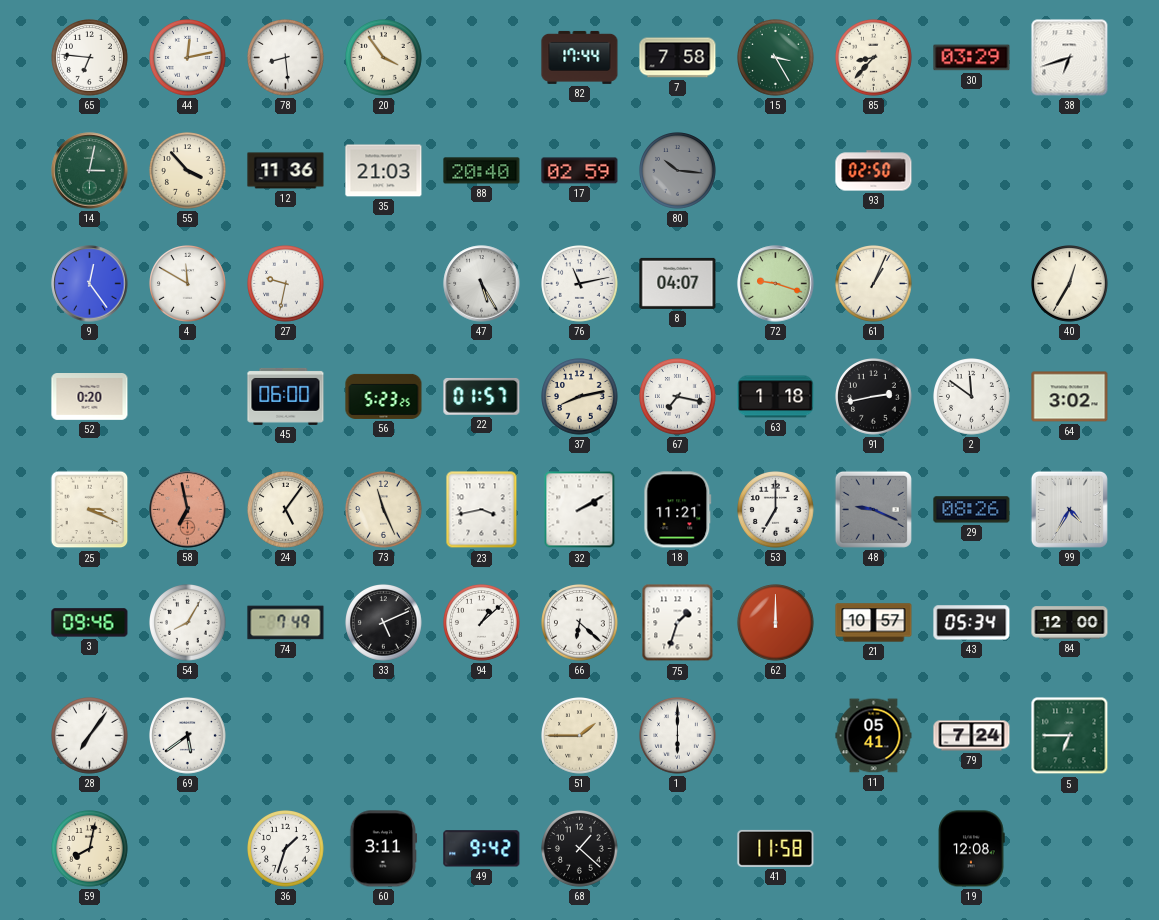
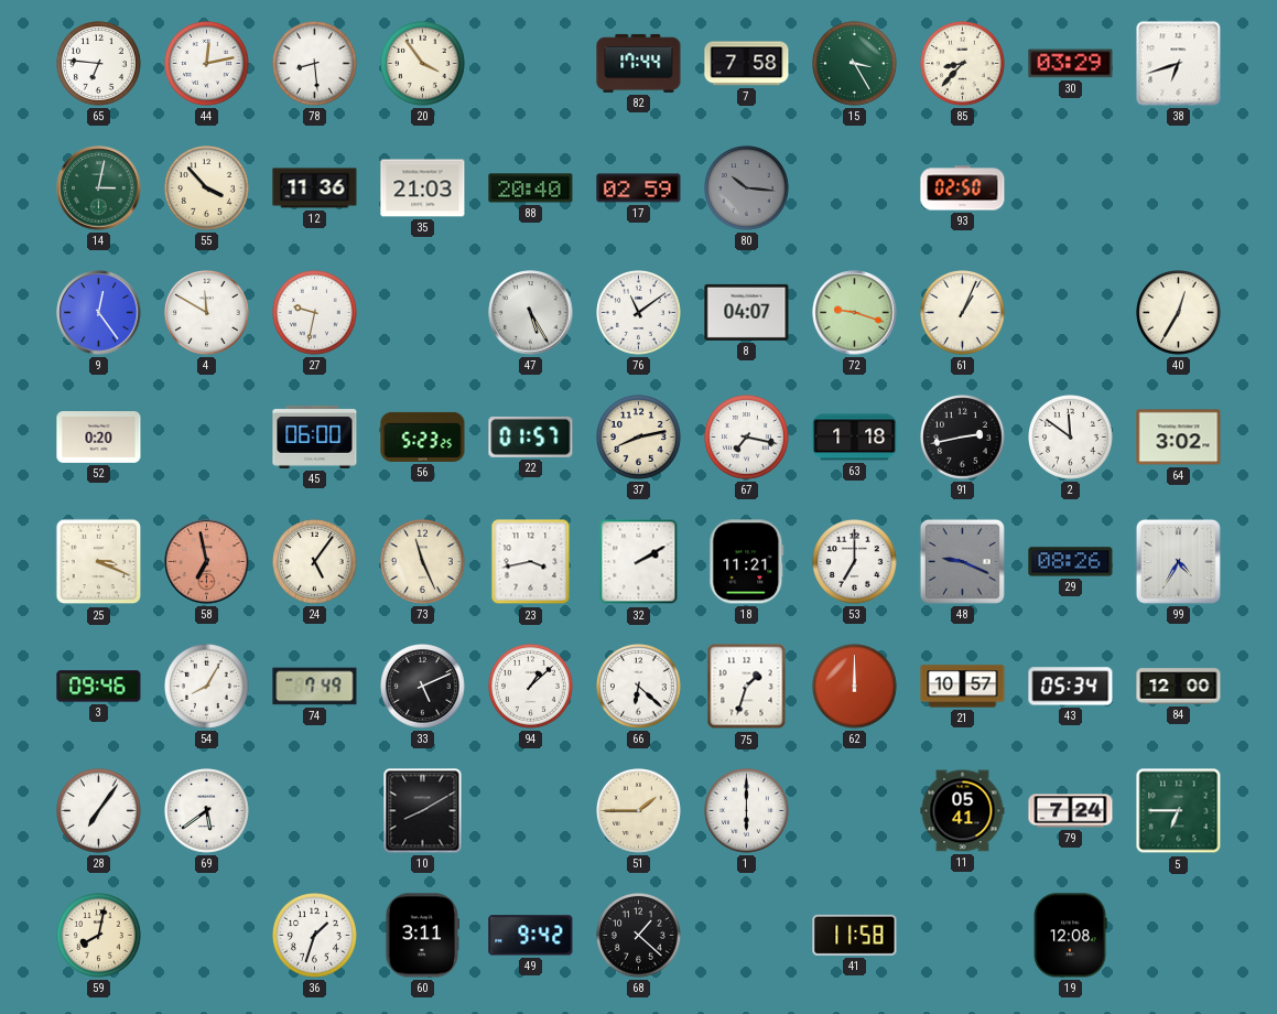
76: 11:13 -> 11:09 (639, 313)
10: none -> 8:10 (423, 811)
